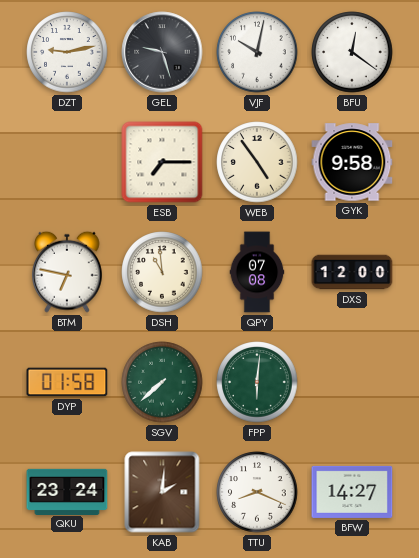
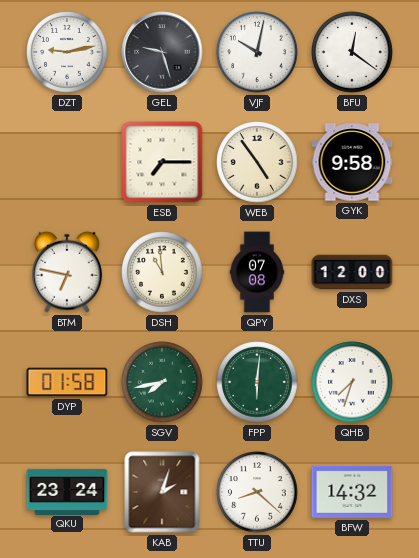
SGV: 7:38 -> 7:43 (162, 382)
QHB: none -> 7:33 (352, 382)
KAB: 2:01 -> 2:03 (162, 492)
TTU: 8:19 -> 8:22 (257, 492)
BFW: 14:27 -> 14:32 (352, 492)
